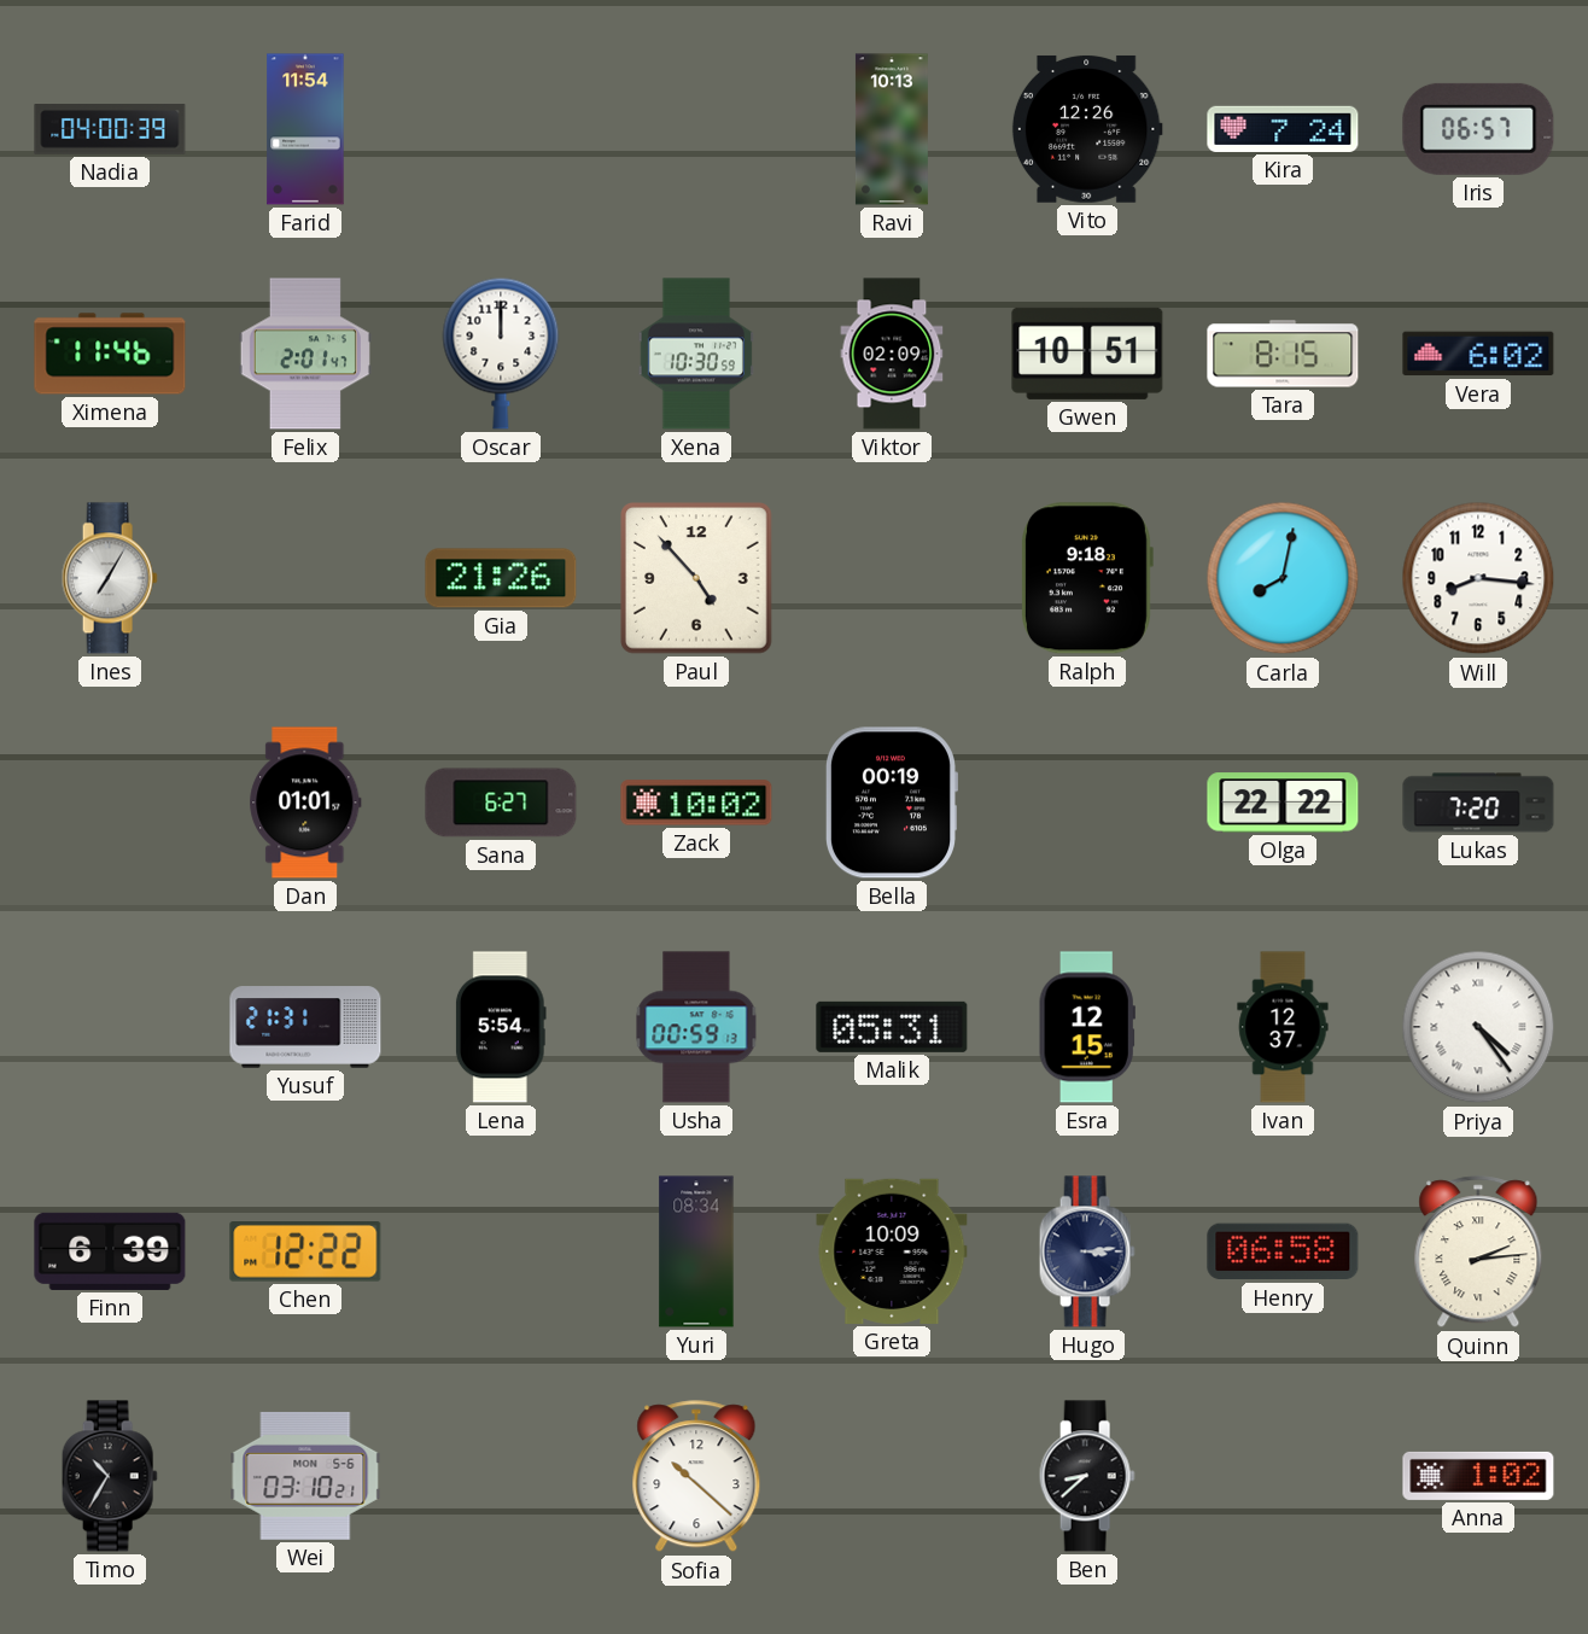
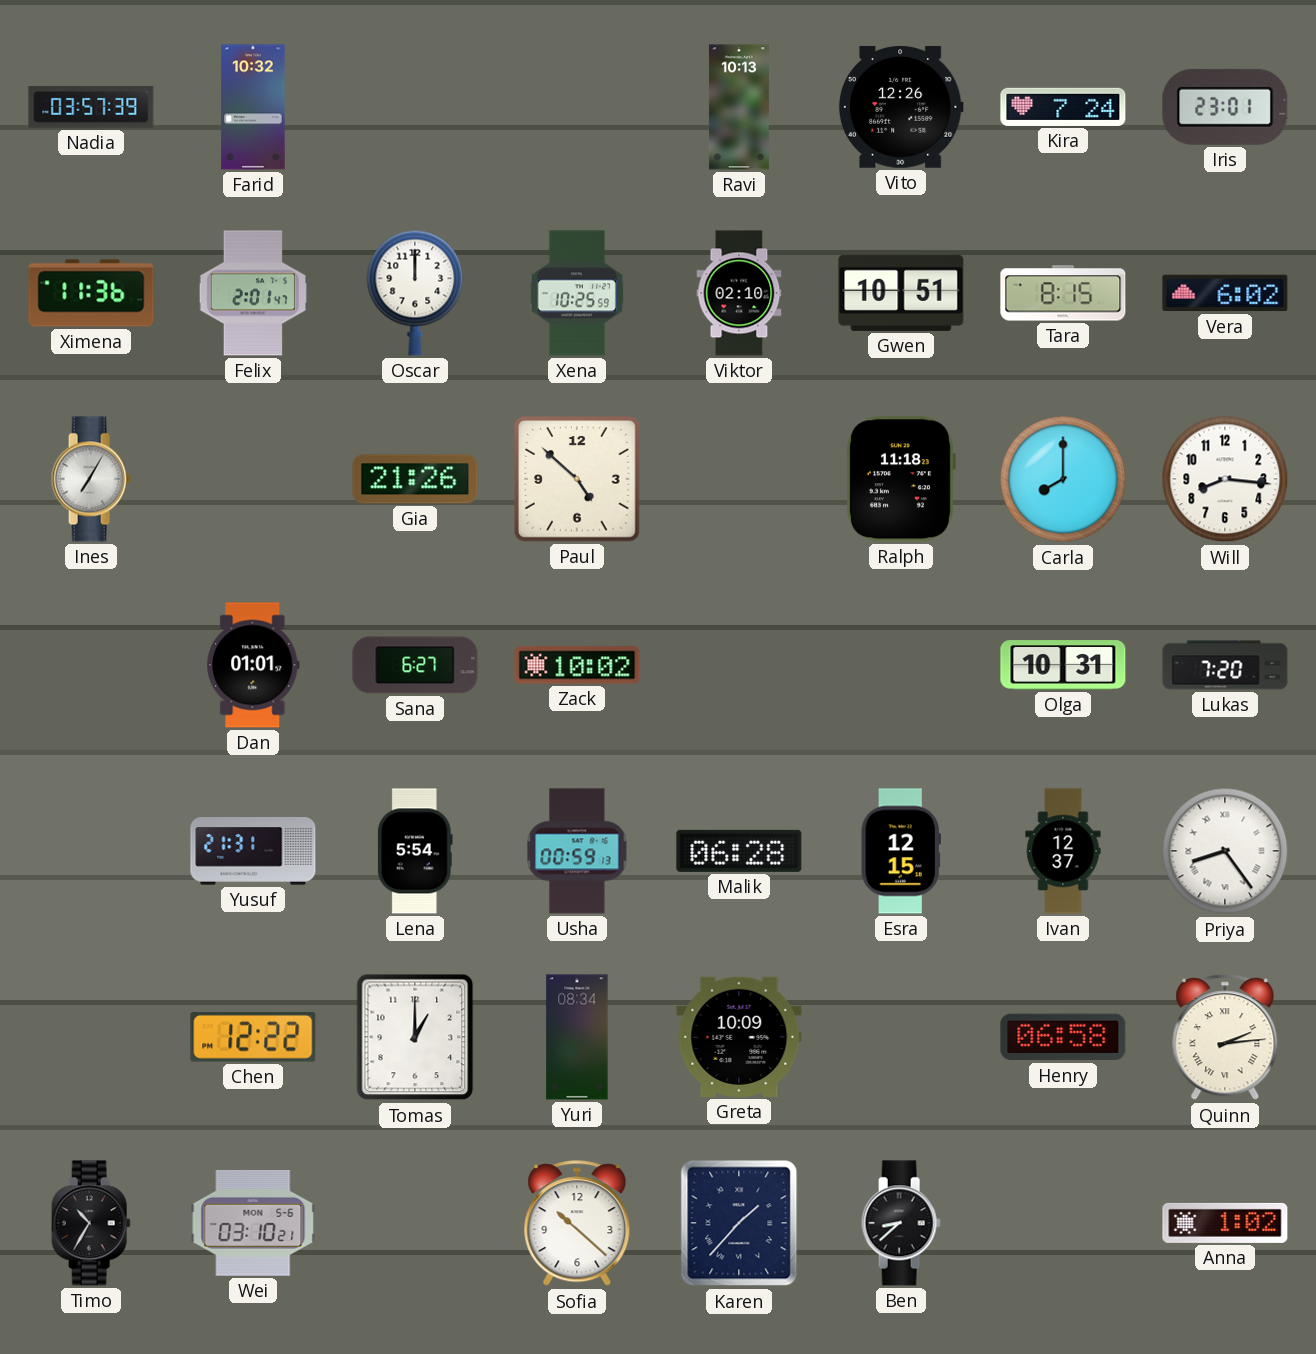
Nadia: 04:00 -> 03:57 (91, 107)
Farid: 11:54 -> 10:32 (253, 107)
Iris: 06:57 -> 23:01 (1225, 107)
Ximena: 11:46 -> 11:36 (91, 293)
Xena: 10:30 -> 10:25 (577, 293)
Viktor: 02:09 -> 02:10 (739, 293)
Paul: 4:53 -> 4:52 (578, 480)
Ralph: 9:18 -> 11:18 (901, 479)
Carla: 8:02 -> 8:00 (1063, 479)
Bella: 00:19 -> none (891, 803)
Olga: 22:22 -> 10:31 (1063, 665)
Malik: 05:31 -> 06:28 (739, 851)
Priya: 4:24 -> 8:24 (1225, 851)
Finn: 6:39 -> none (110, 1251)
Tomas: none -> 1:00 (415, 1037)
Hugo: 3:14 -> none (1087, 1251)
Karen: none -> 1:37 (739, 1223)
